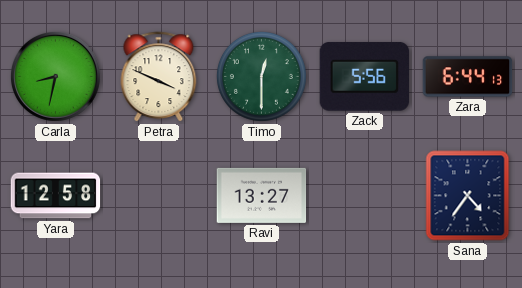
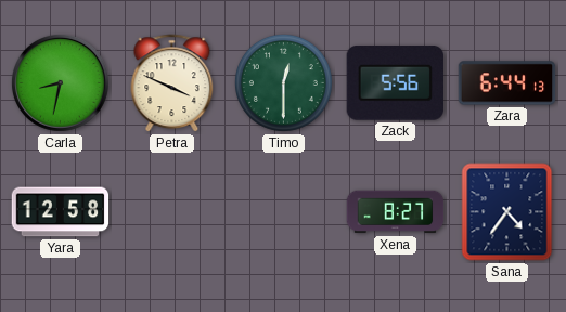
Ravi: 13:27 -> none (262, 195)
Xena: none -> 8:27 (396, 212)
